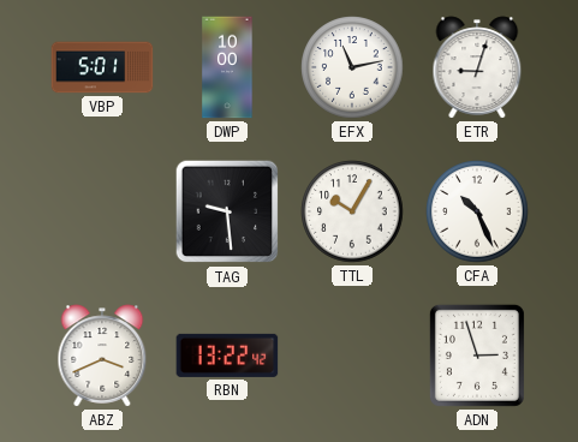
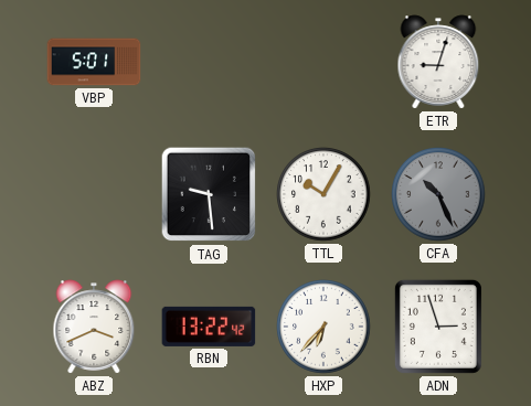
DWP: 10:00 -> none (227, 67)
EFX: 11:13 -> none (352, 67)
CFA dial: white -> grey (438, 194)
HXP: none -> 6:37 (323, 327)
